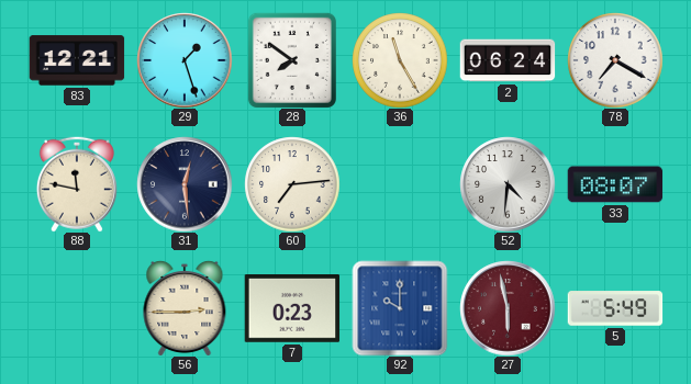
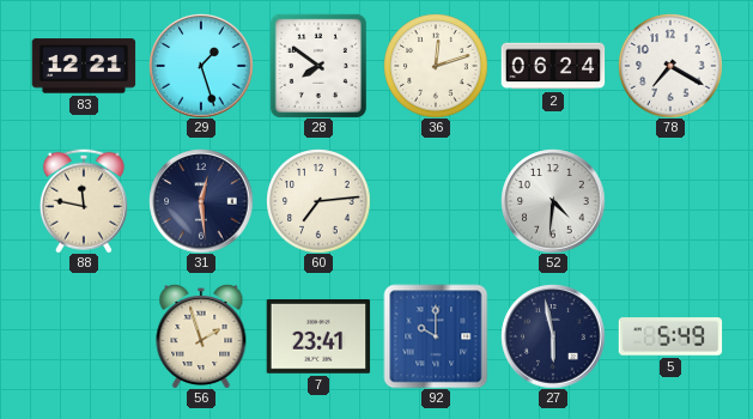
36: 11:25 -> 12:12 (436, 66)
33: 08:07 -> none (615, 184)
56: 2:45 -> 1:57 (201, 336)
7: 0:23 -> 23:41 (318, 338)
27 dial: burgundy -> navy (553, 336)
